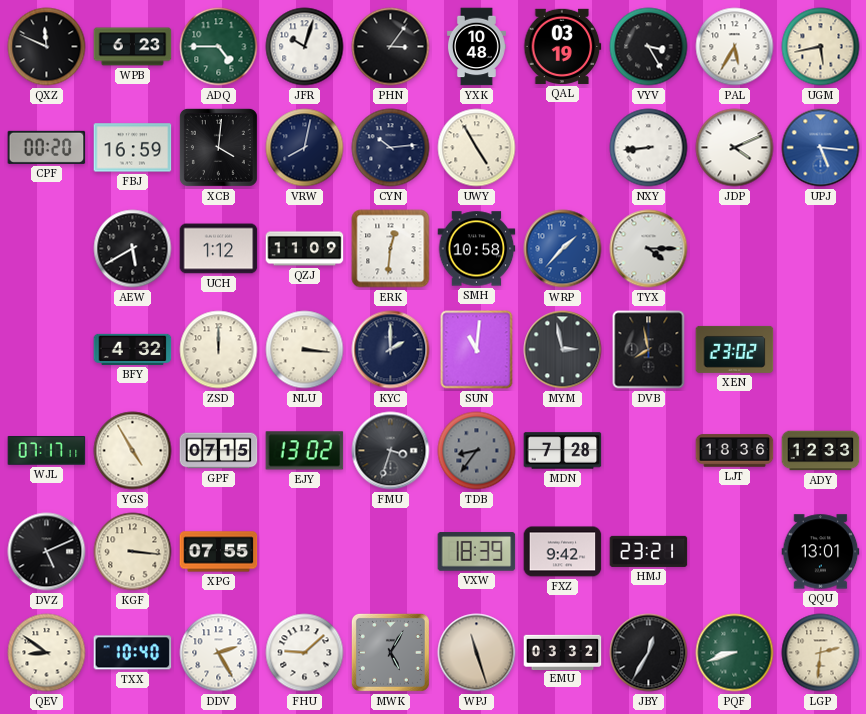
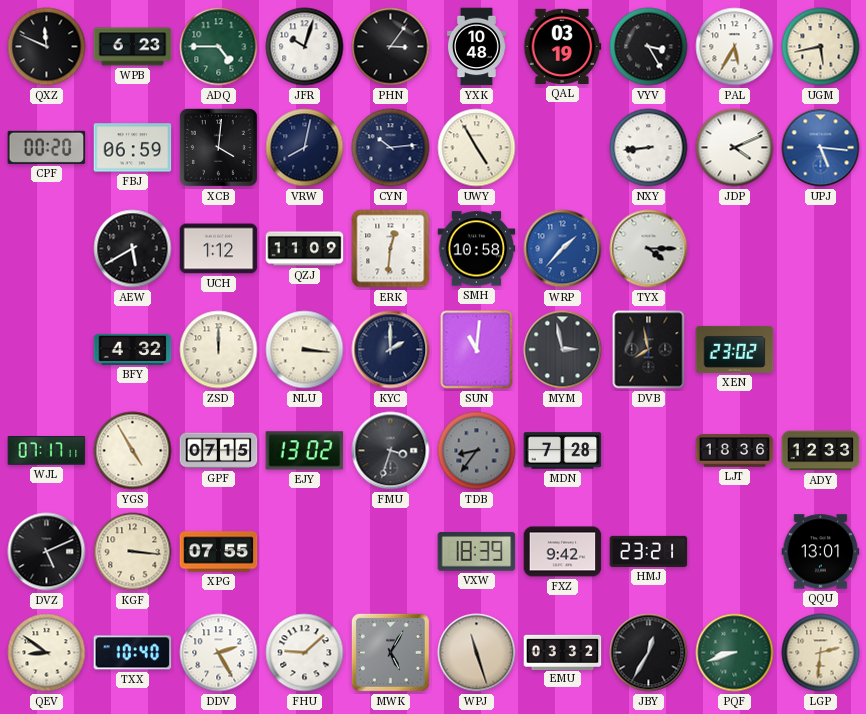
FBJ: 16:59 -> 06:59 (133, 148)
